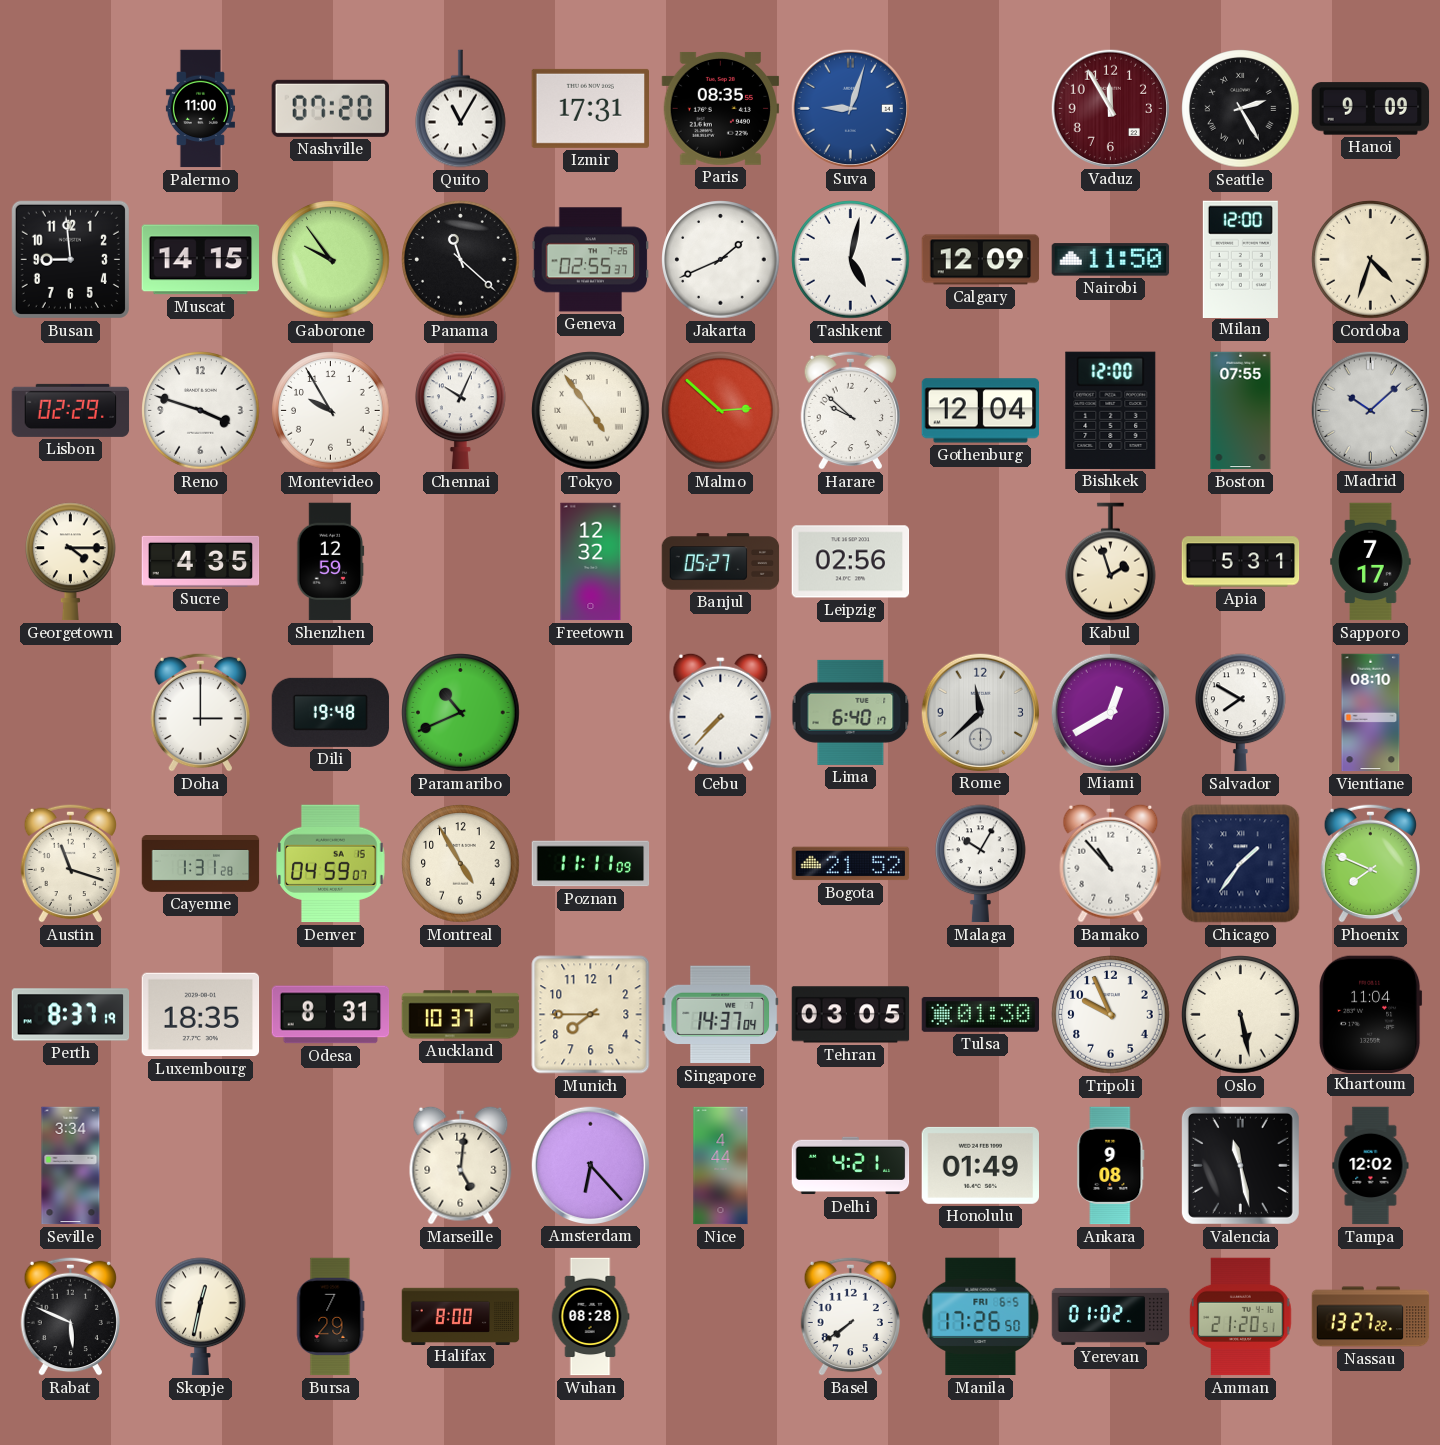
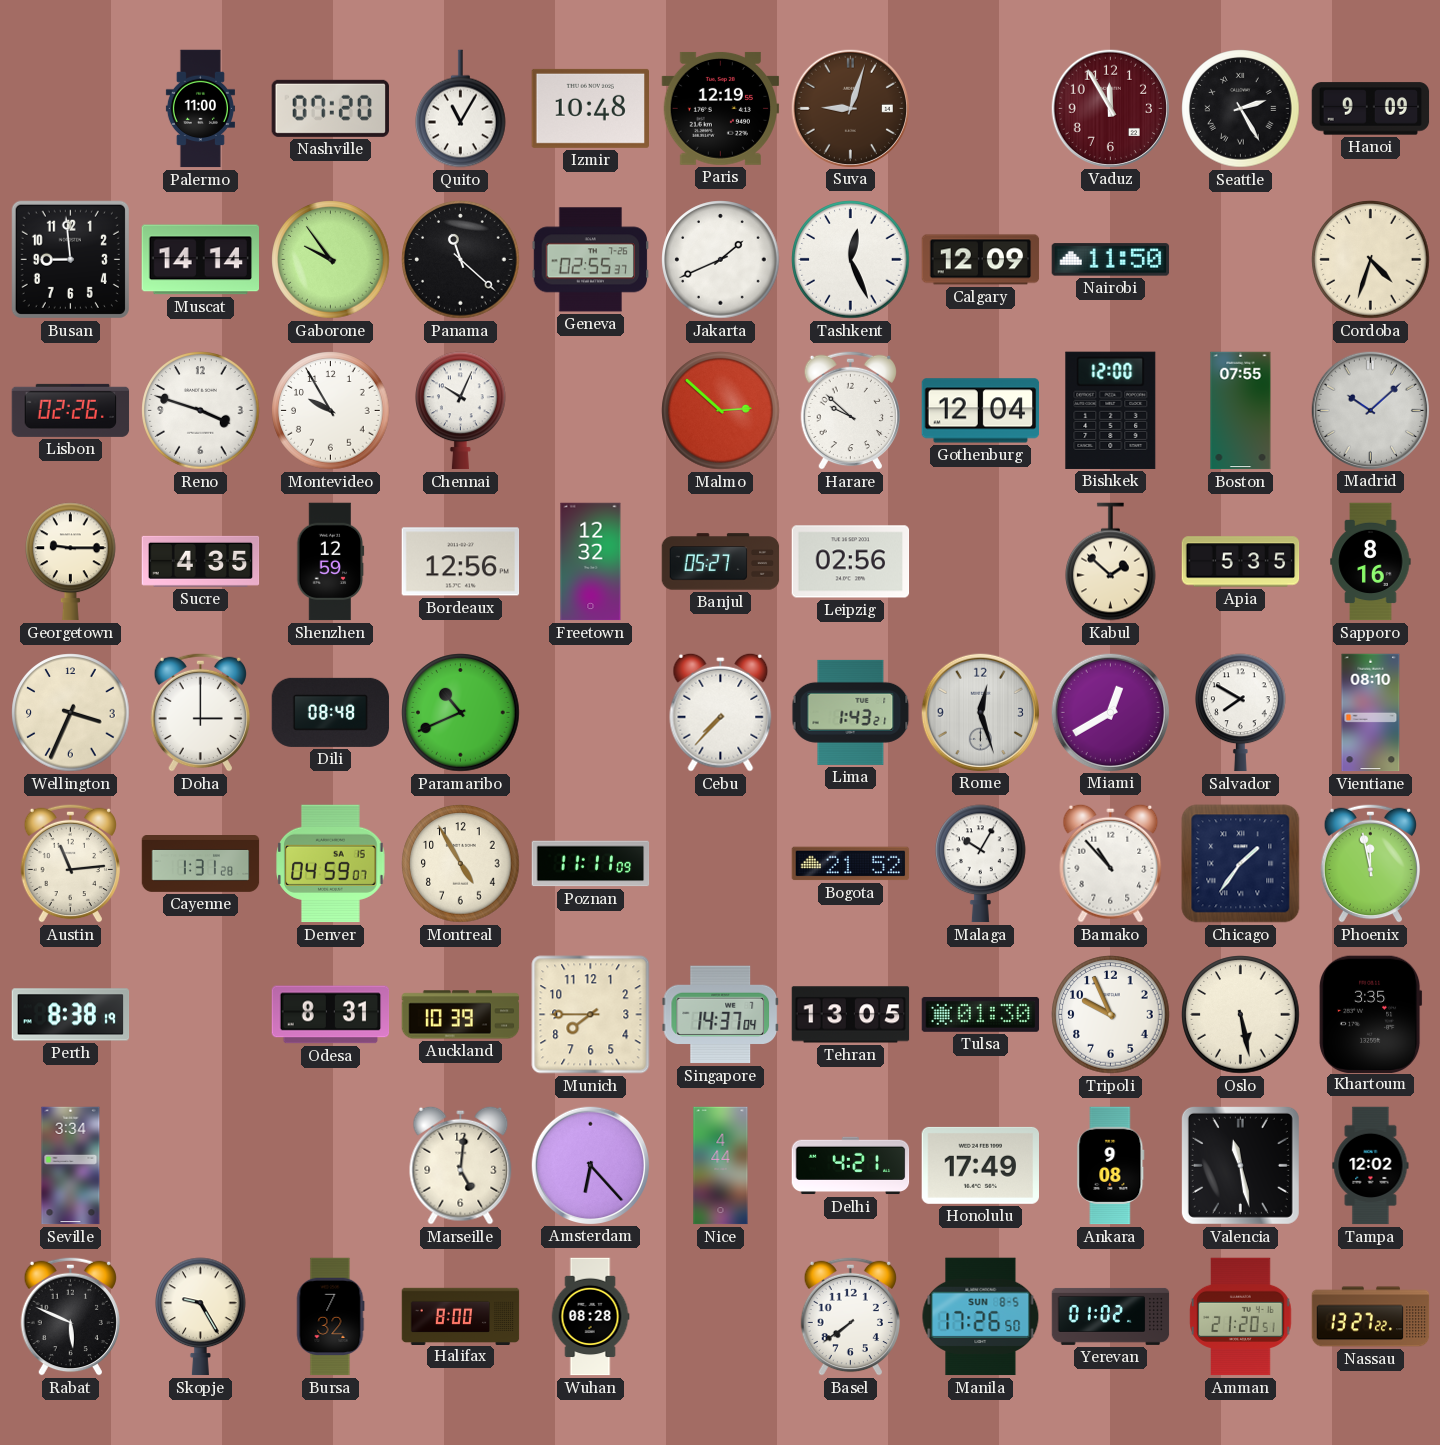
Izmir: 17:31 -> 10:48 (591, 108)
Paris: 08:35 -> 12:19 (721, 108)
Suva dial: blue -> brown (850, 108)
Muscat: 14:15 -> 14:14 (200, 260)
Tashkent: 5:02 -> 12:26 (851, 260)
Milan: 12:00 -> none (1240, 259)
Lisbon: 02:29 -> 02:26 (71, 410)
Tokyo: 4:54 -> none (591, 411)
Georgetown: 4:15 -> 9:15 (71, 562)
Bordeaux: none -> 12:56 (461, 562)
Kabul: 1:57 -> 1:52 (1111, 562)
Apia: 5:31 -> 5:35 (1241, 562)
Sapporo: 7:17 -> 8:16 (1371, 562)
Wellington: none -> 3:34 (71, 713)
Dili: 19:48 -> 08:48 (331, 712)
Lima: 6:40 -> 1:43 (851, 712)
Rome: 11:38 -> 12:27 (980, 712)
Austin: 11:18 -> 11:14 (70, 863)
Phoenix: 7:49 -> 11:58 (1370, 863)
Perth: 8:37 -> 8:38 (71, 1015)
Luxembourg: 18:35 -> none (201, 1015)
Auckland: 10:37 -> 10:39 (461, 1015)
Tehran: 03:05 -> 13:05 (851, 1015)
Khartoum: 11:04 -> 3:35 (1371, 1014)
Honolulu: 01:49 -> 17:49 (980, 1165)
Skopje: 12:32 -> 9:25 (201, 1317)
Bursa: 7:29 -> 7:32 (330, 1317)
Manila date: FRI 6-5 -> SUN 8-5 (981, 1317)
